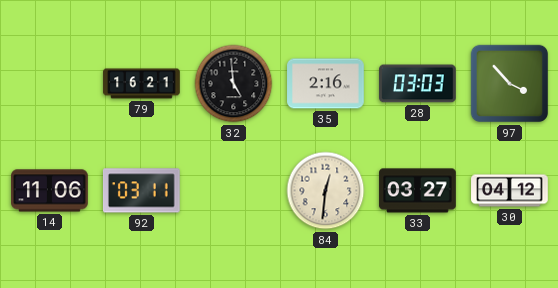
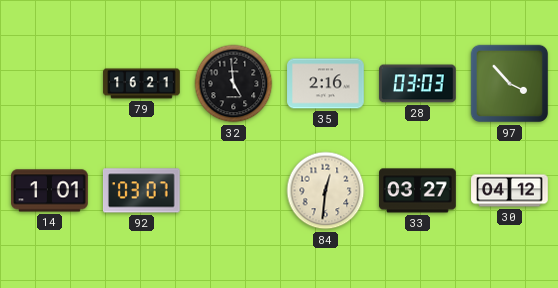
14: 11:06 -> 1:01 (50, 191)
92: 03:11 -> 03:07 (141, 191)
